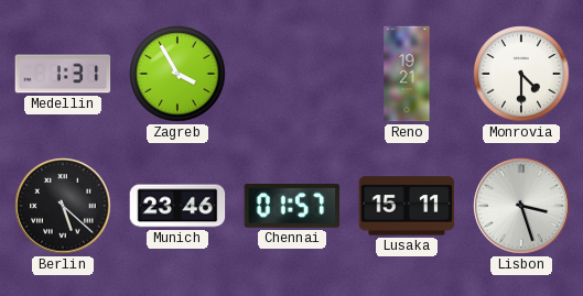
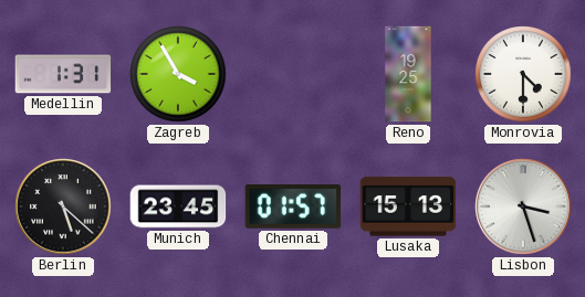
Reno: 19:21 -> 19:25 (408, 74)
Munich: 23:46 -> 23:45 (178, 206)
Lusaka: 15:11 -> 15:13 (408, 206)
